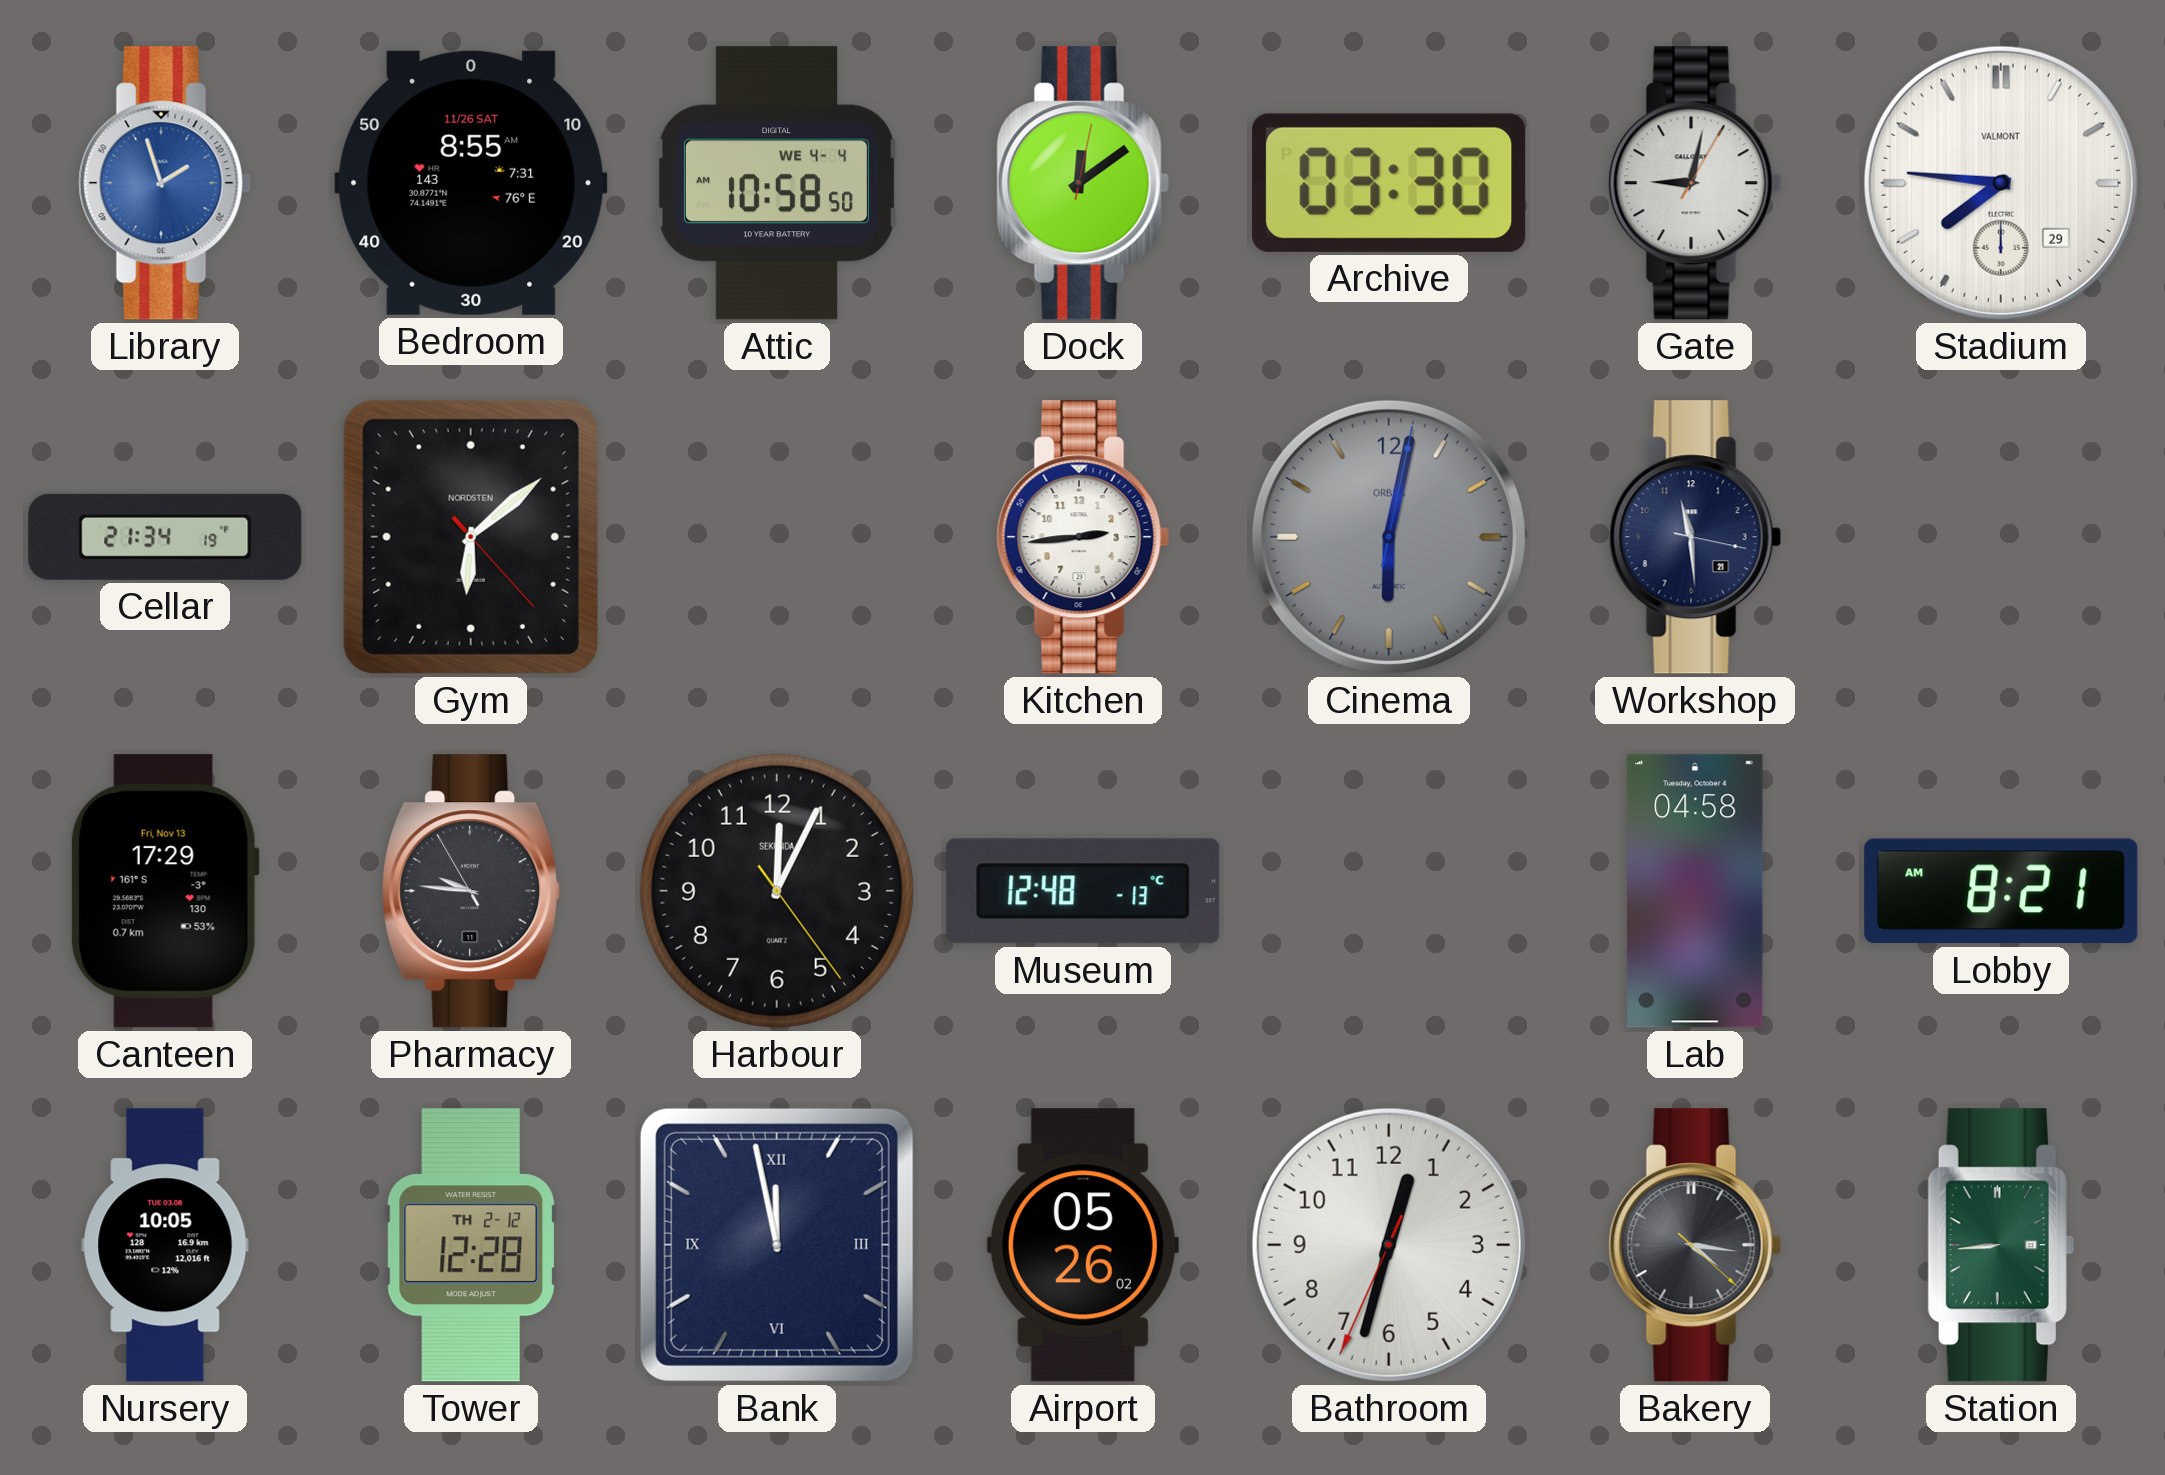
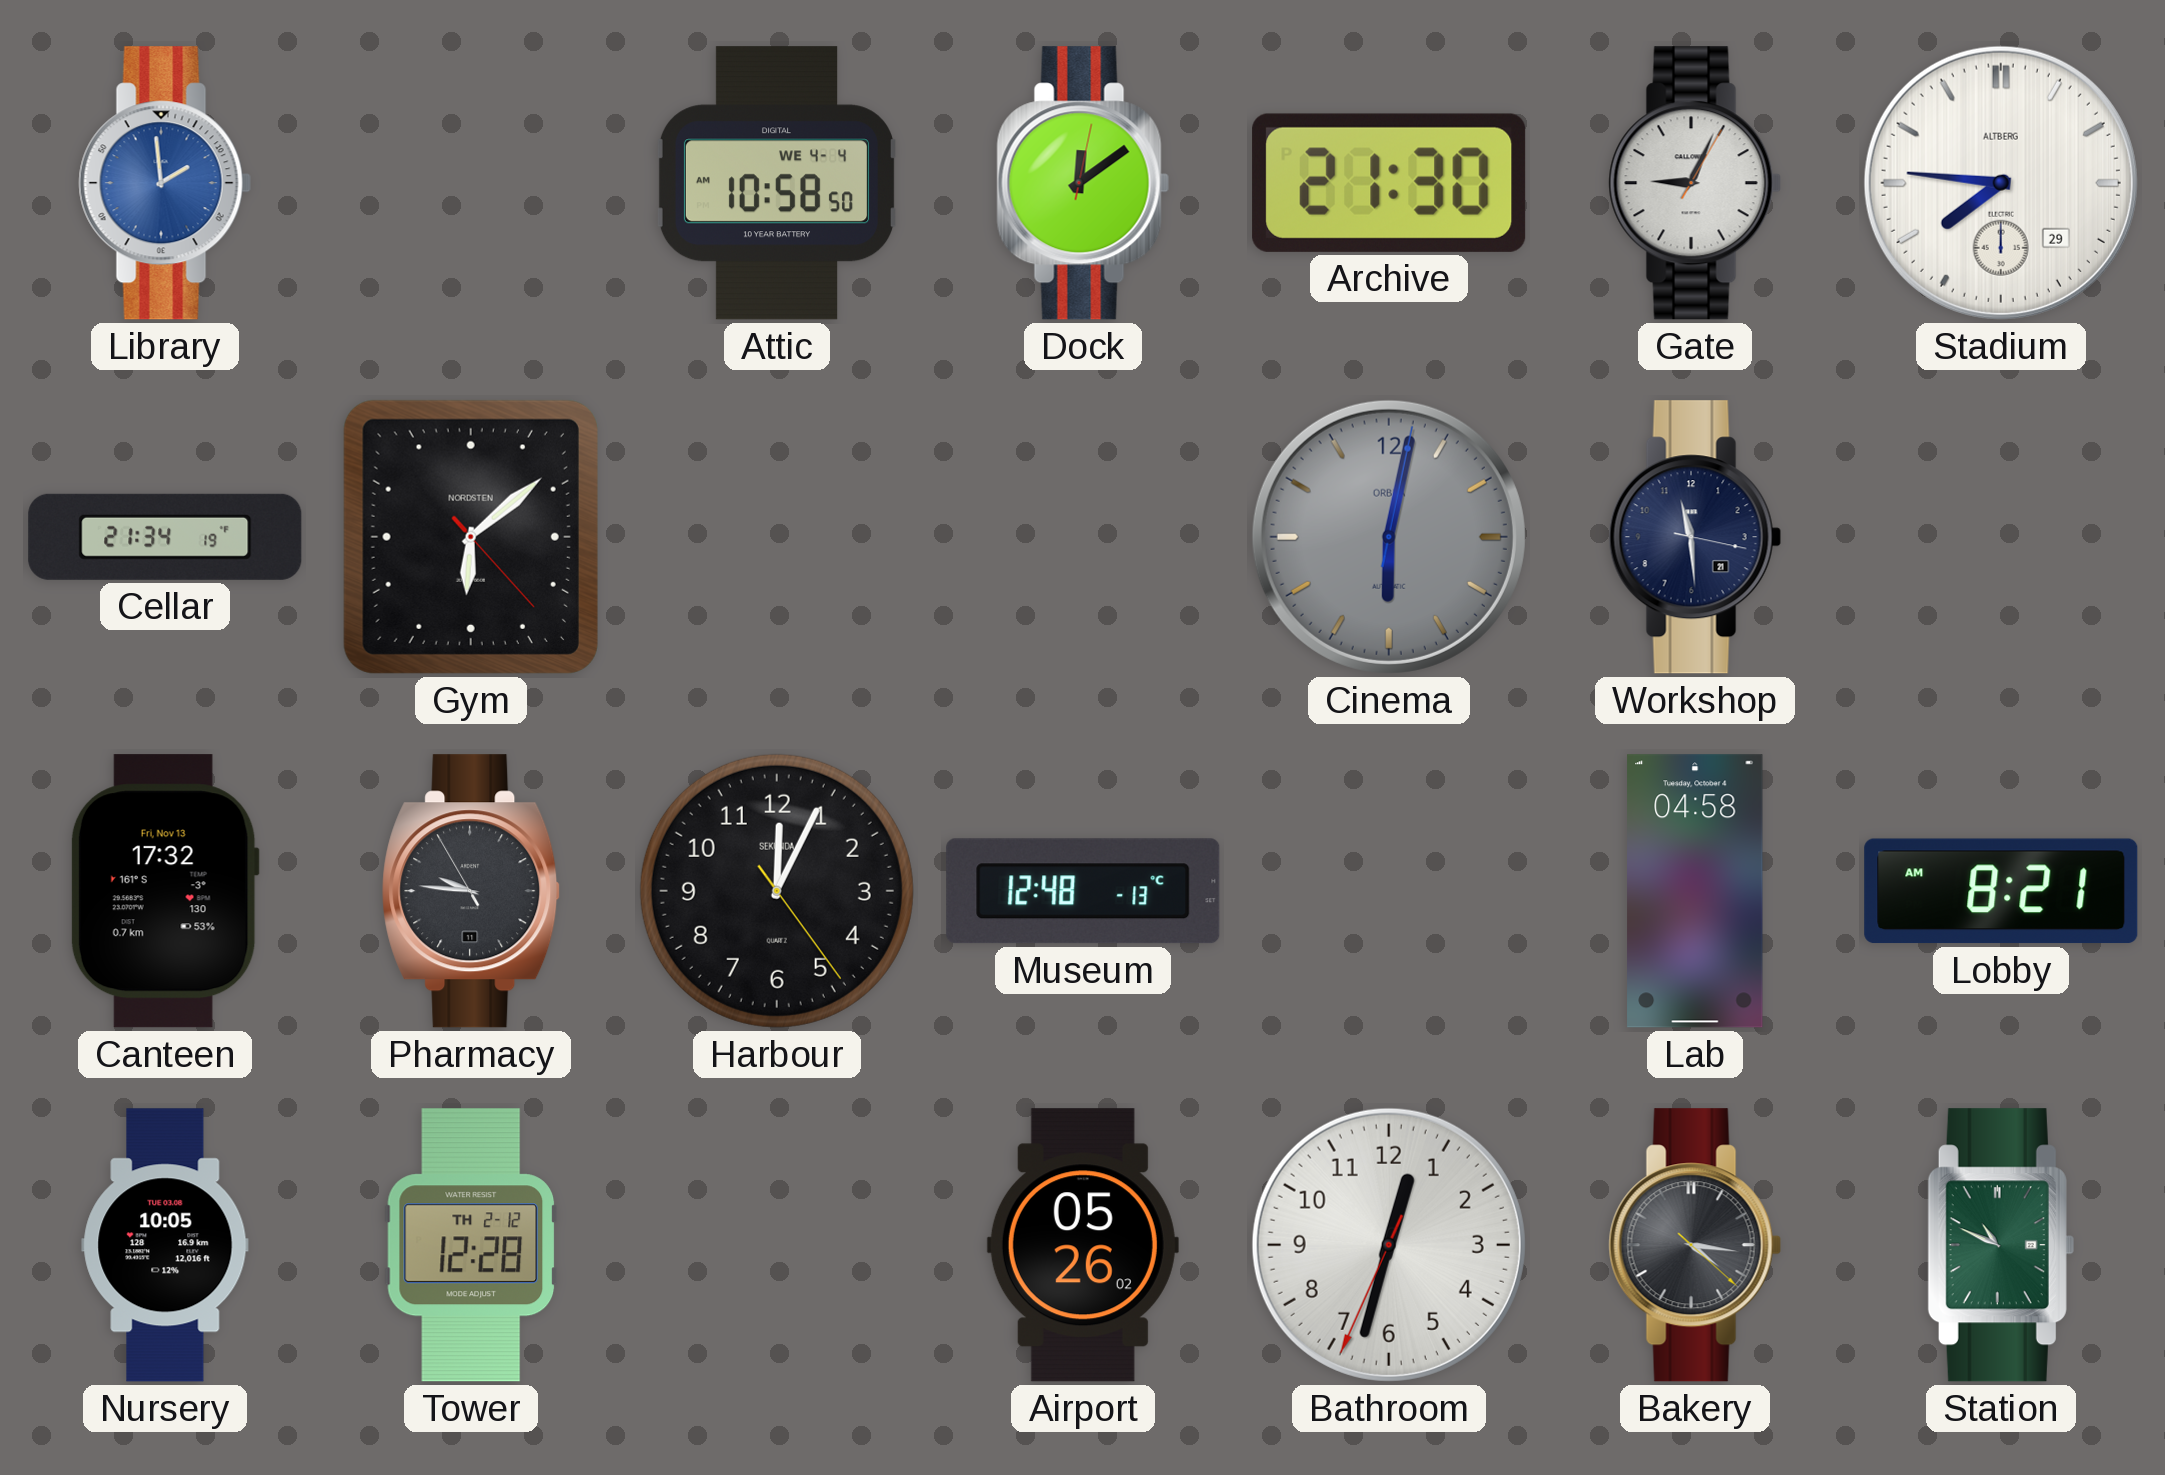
Library: 1:57 -> 1:59 (165, 183)
Bedroom: 8:55 -> none (471, 183)
Archive: 03:30 -> 21:30 (1389, 183)
Gate: 9:02 -> 9:04 (1695, 183)
Stadium brand: VALMONT -> ALTBERG (2001, 183)
Kitchen: 2:44 -> none (1083, 537)
Canteen: 17:29 -> 17:32 (165, 891)
Bank: 11:58 -> none (777, 1245)
Station: 8:44 -> 10:49 (2001, 1245)
